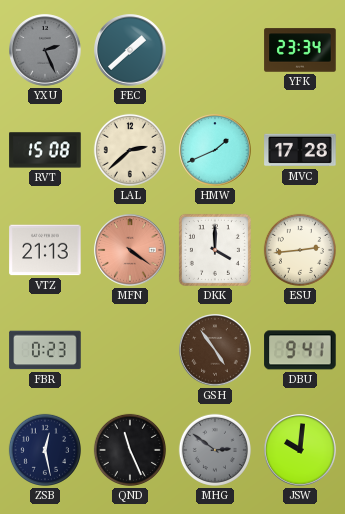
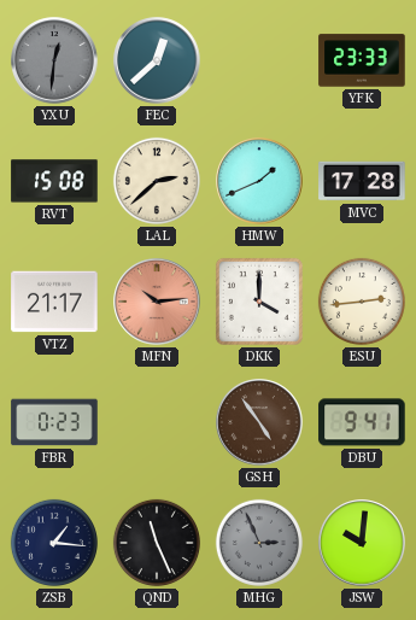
YXU: 2:26 -> 12:31 (54, 60)
FEC: 1:38 -> 12:38 (157, 60)
YFK: 23:34 -> 23:33 (362, 60)
VTZ: 21:13 -> 21:17 (54, 302)
MFN: 4:21 -> 10:14 (157, 302)
ZSB: 12:28 -> 1:16 (54, 543)
MHG: 2:51 -> 2:56 (259, 543)
